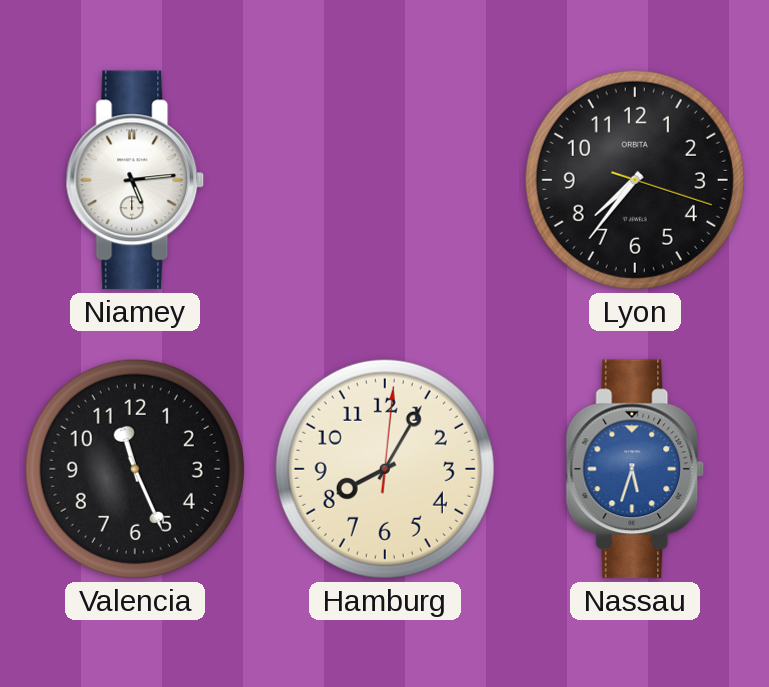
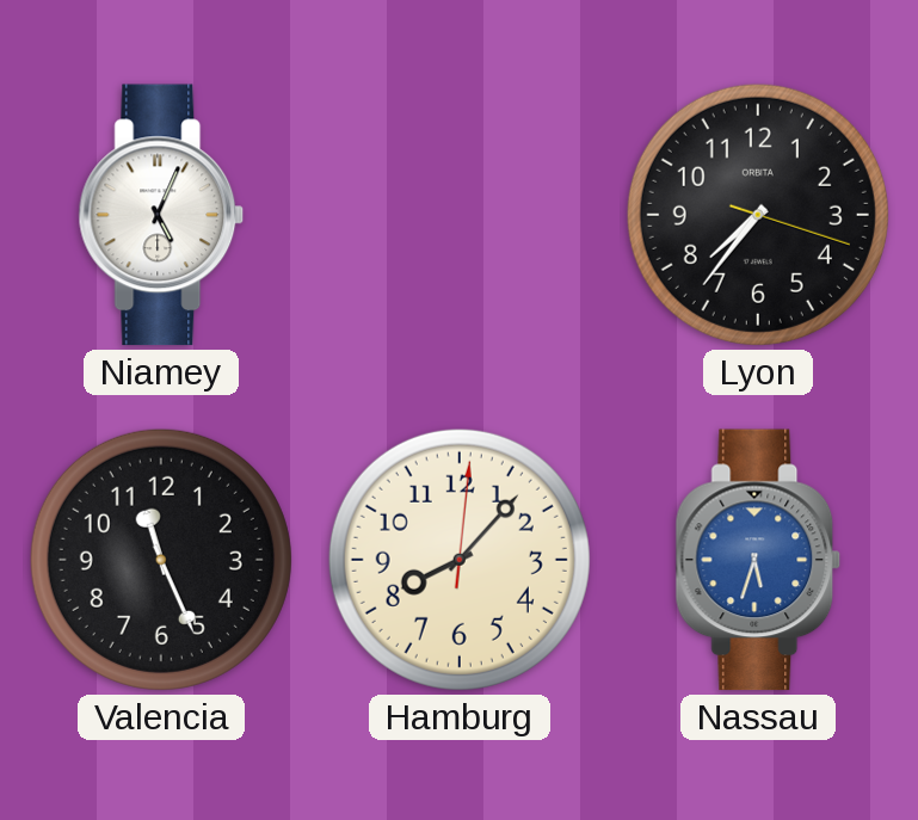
Niamey: 5:14 -> 5:04 (161, 215)
Hamburg: 8:05 -> 8:07 (460, 560)
